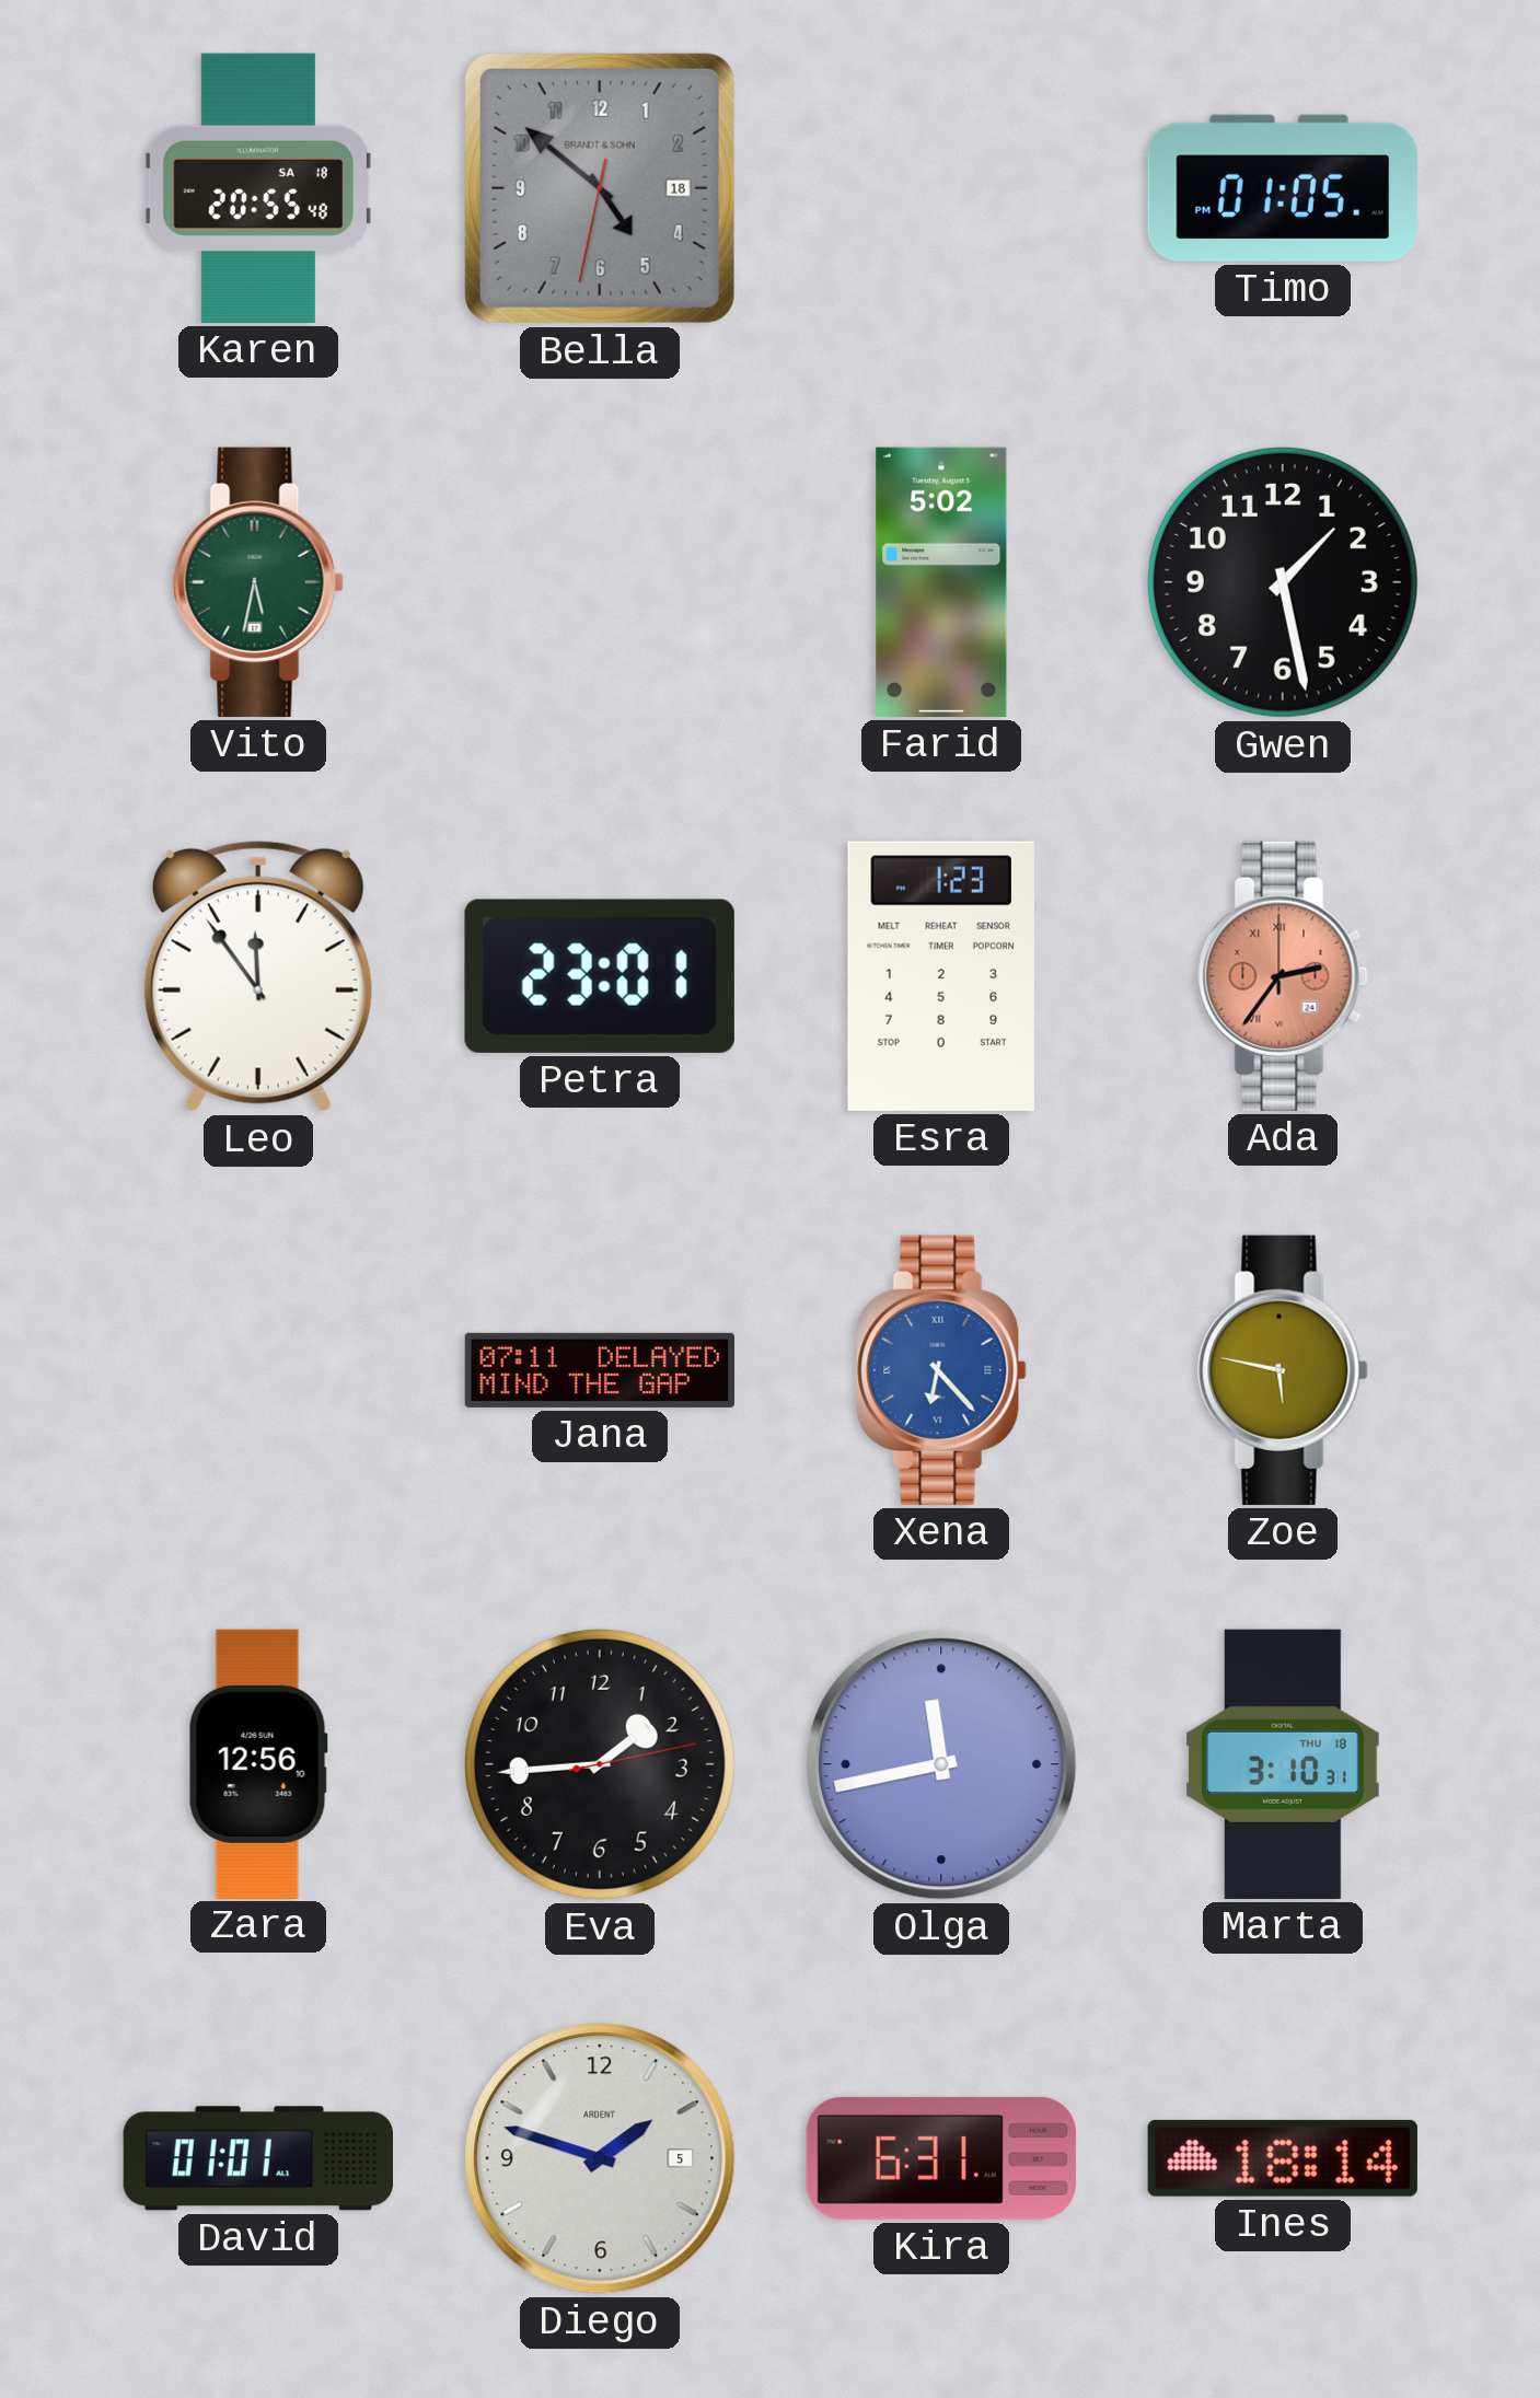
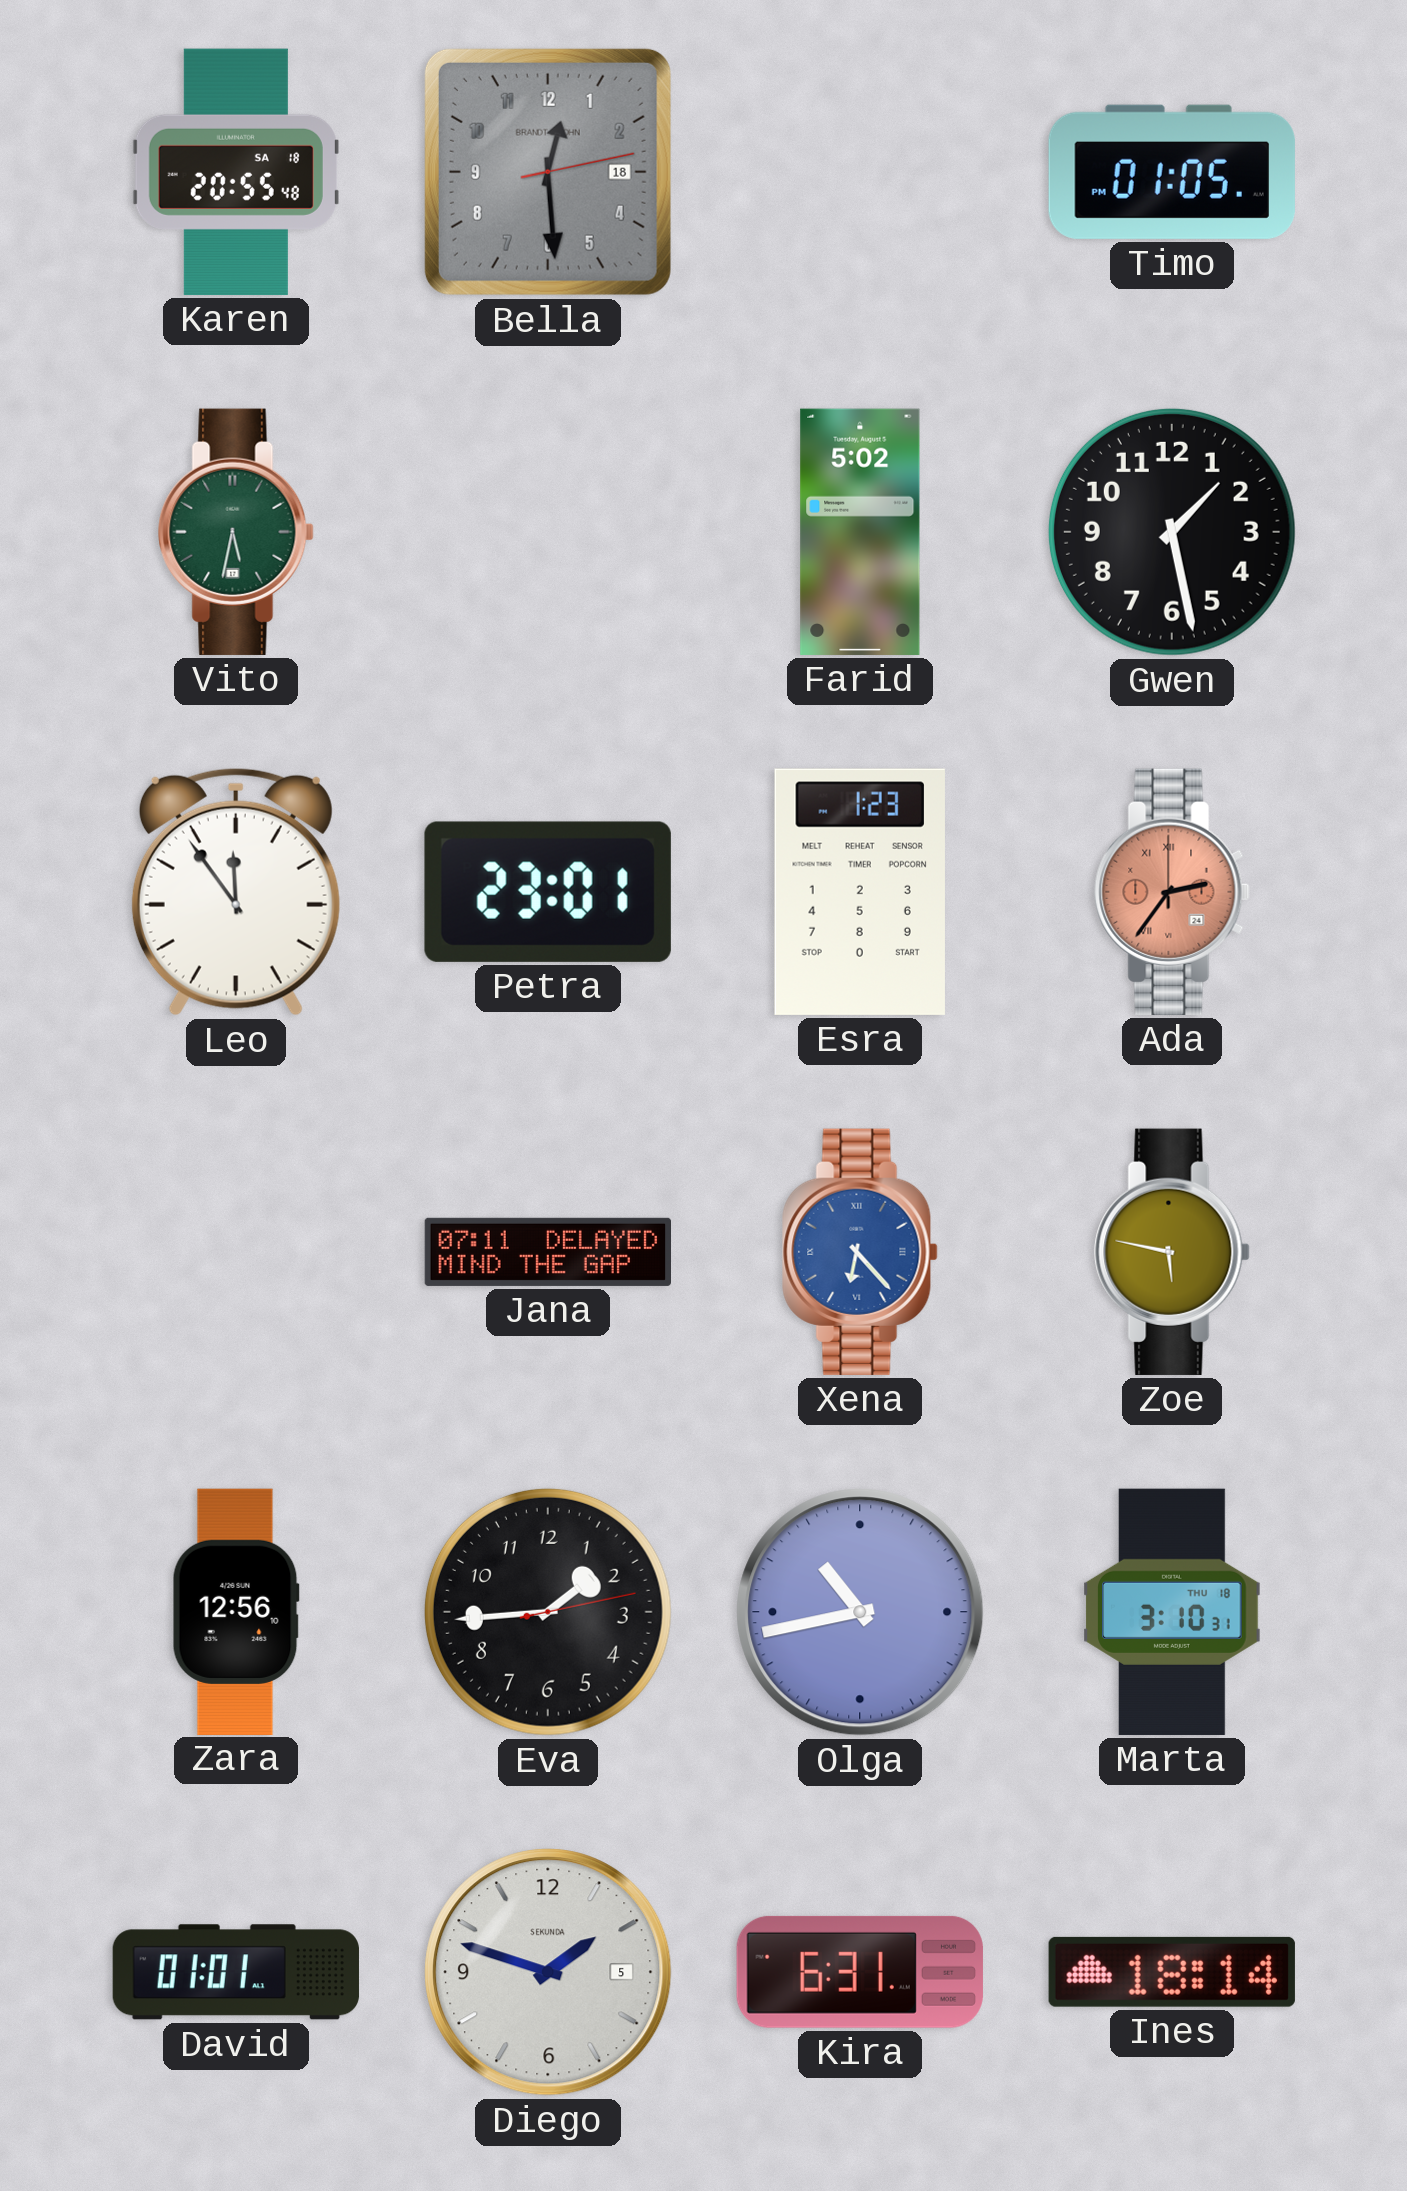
Bella: 4:51 -> 12:29 (548, 172)
Olga: 11:43 -> 10:43 (860, 1612)
Diego brand: ARDENT -> SEKUNDA (548, 1972)
